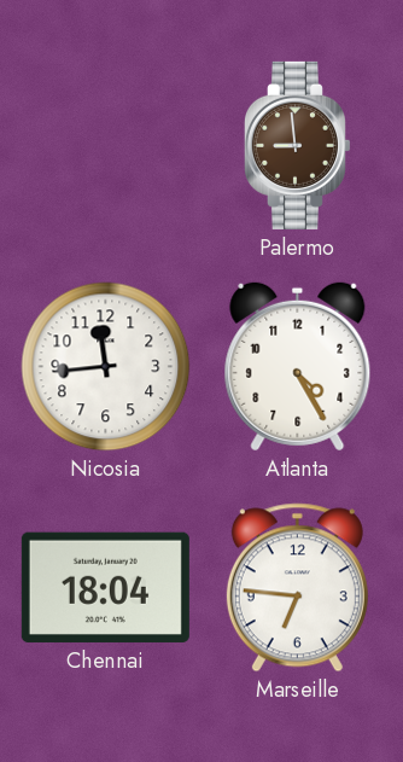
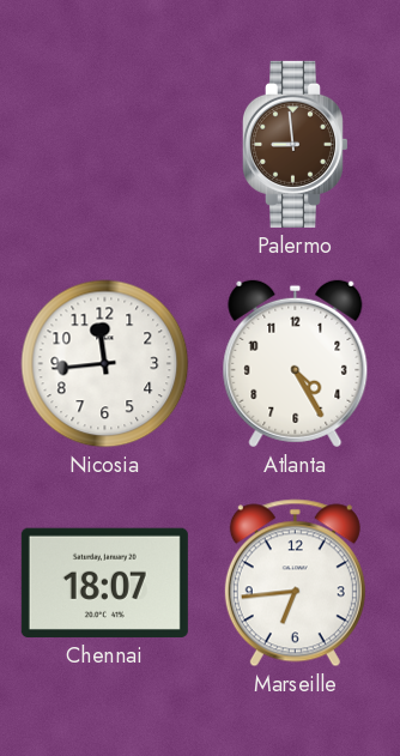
Chennai: 18:04 -> 18:07 (104, 582)
Marseille: 6:46 -> 6:44 (295, 583)
